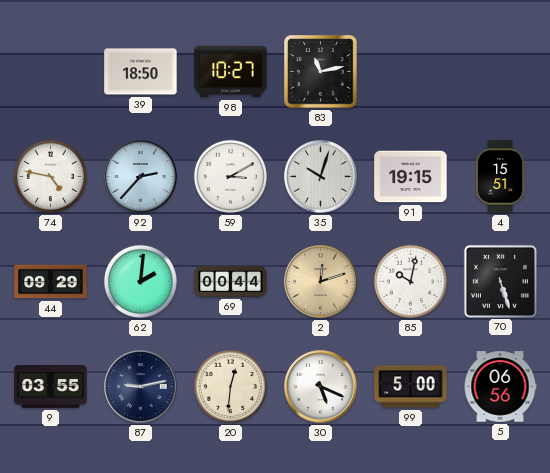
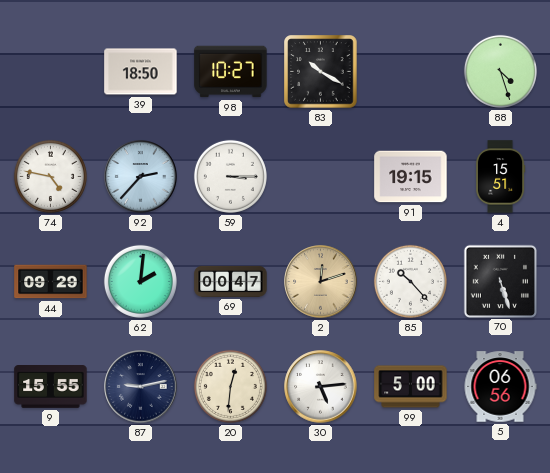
83: 11:13 -> 10:20 (321, 72)
88: none -> 4:27 (500, 71)
59: 3:10 -> 3:15 (230, 176)
35: 10:03 -> none (321, 177)
69: 00:44 -> 00:47 (231, 281)
85: 10:02 -> 10:23 (410, 281)
9: 03:55 -> 15:55 (51, 387)
30: 5:19 -> 5:14 (321, 387)
